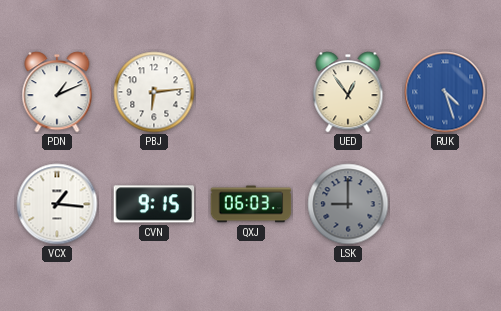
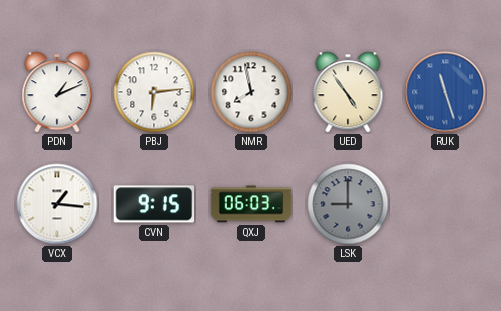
NMR: none -> 7:58 (251, 92)
UED: 12:54 -> 4:54 (348, 92)
RUK: 4:27 -> 11:27 (445, 92)
